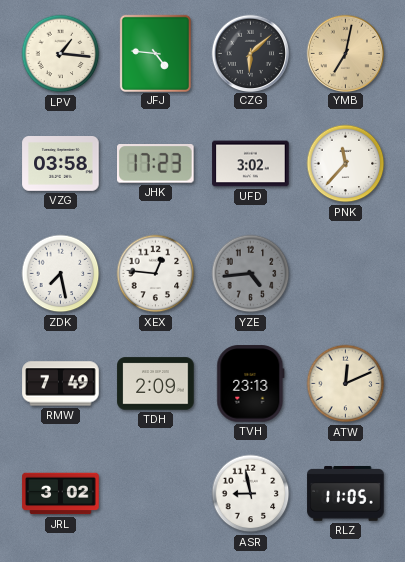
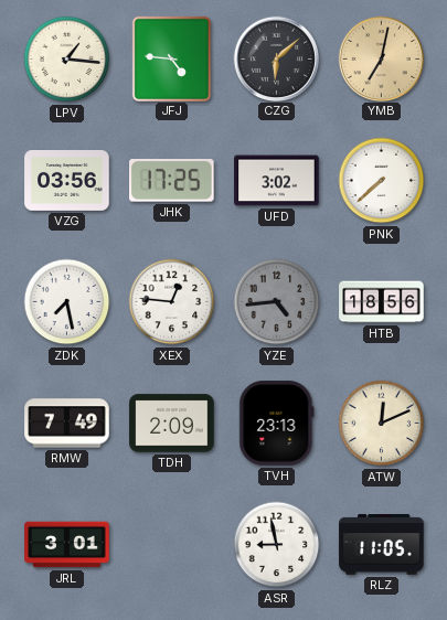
VZG: 03:58 -> 03:56 (67, 181)
JHK: 17:23 -> 17:25 (172, 181)
PNK: 11:37 -> 7:38 (382, 181)
HTB: none -> 18:56 (382, 302)
JRL: 3:02 -> 3:01 (67, 545)
